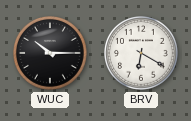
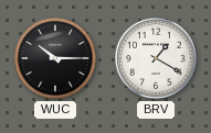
BRV: 6:20 -> 1:20 (157, 59)
